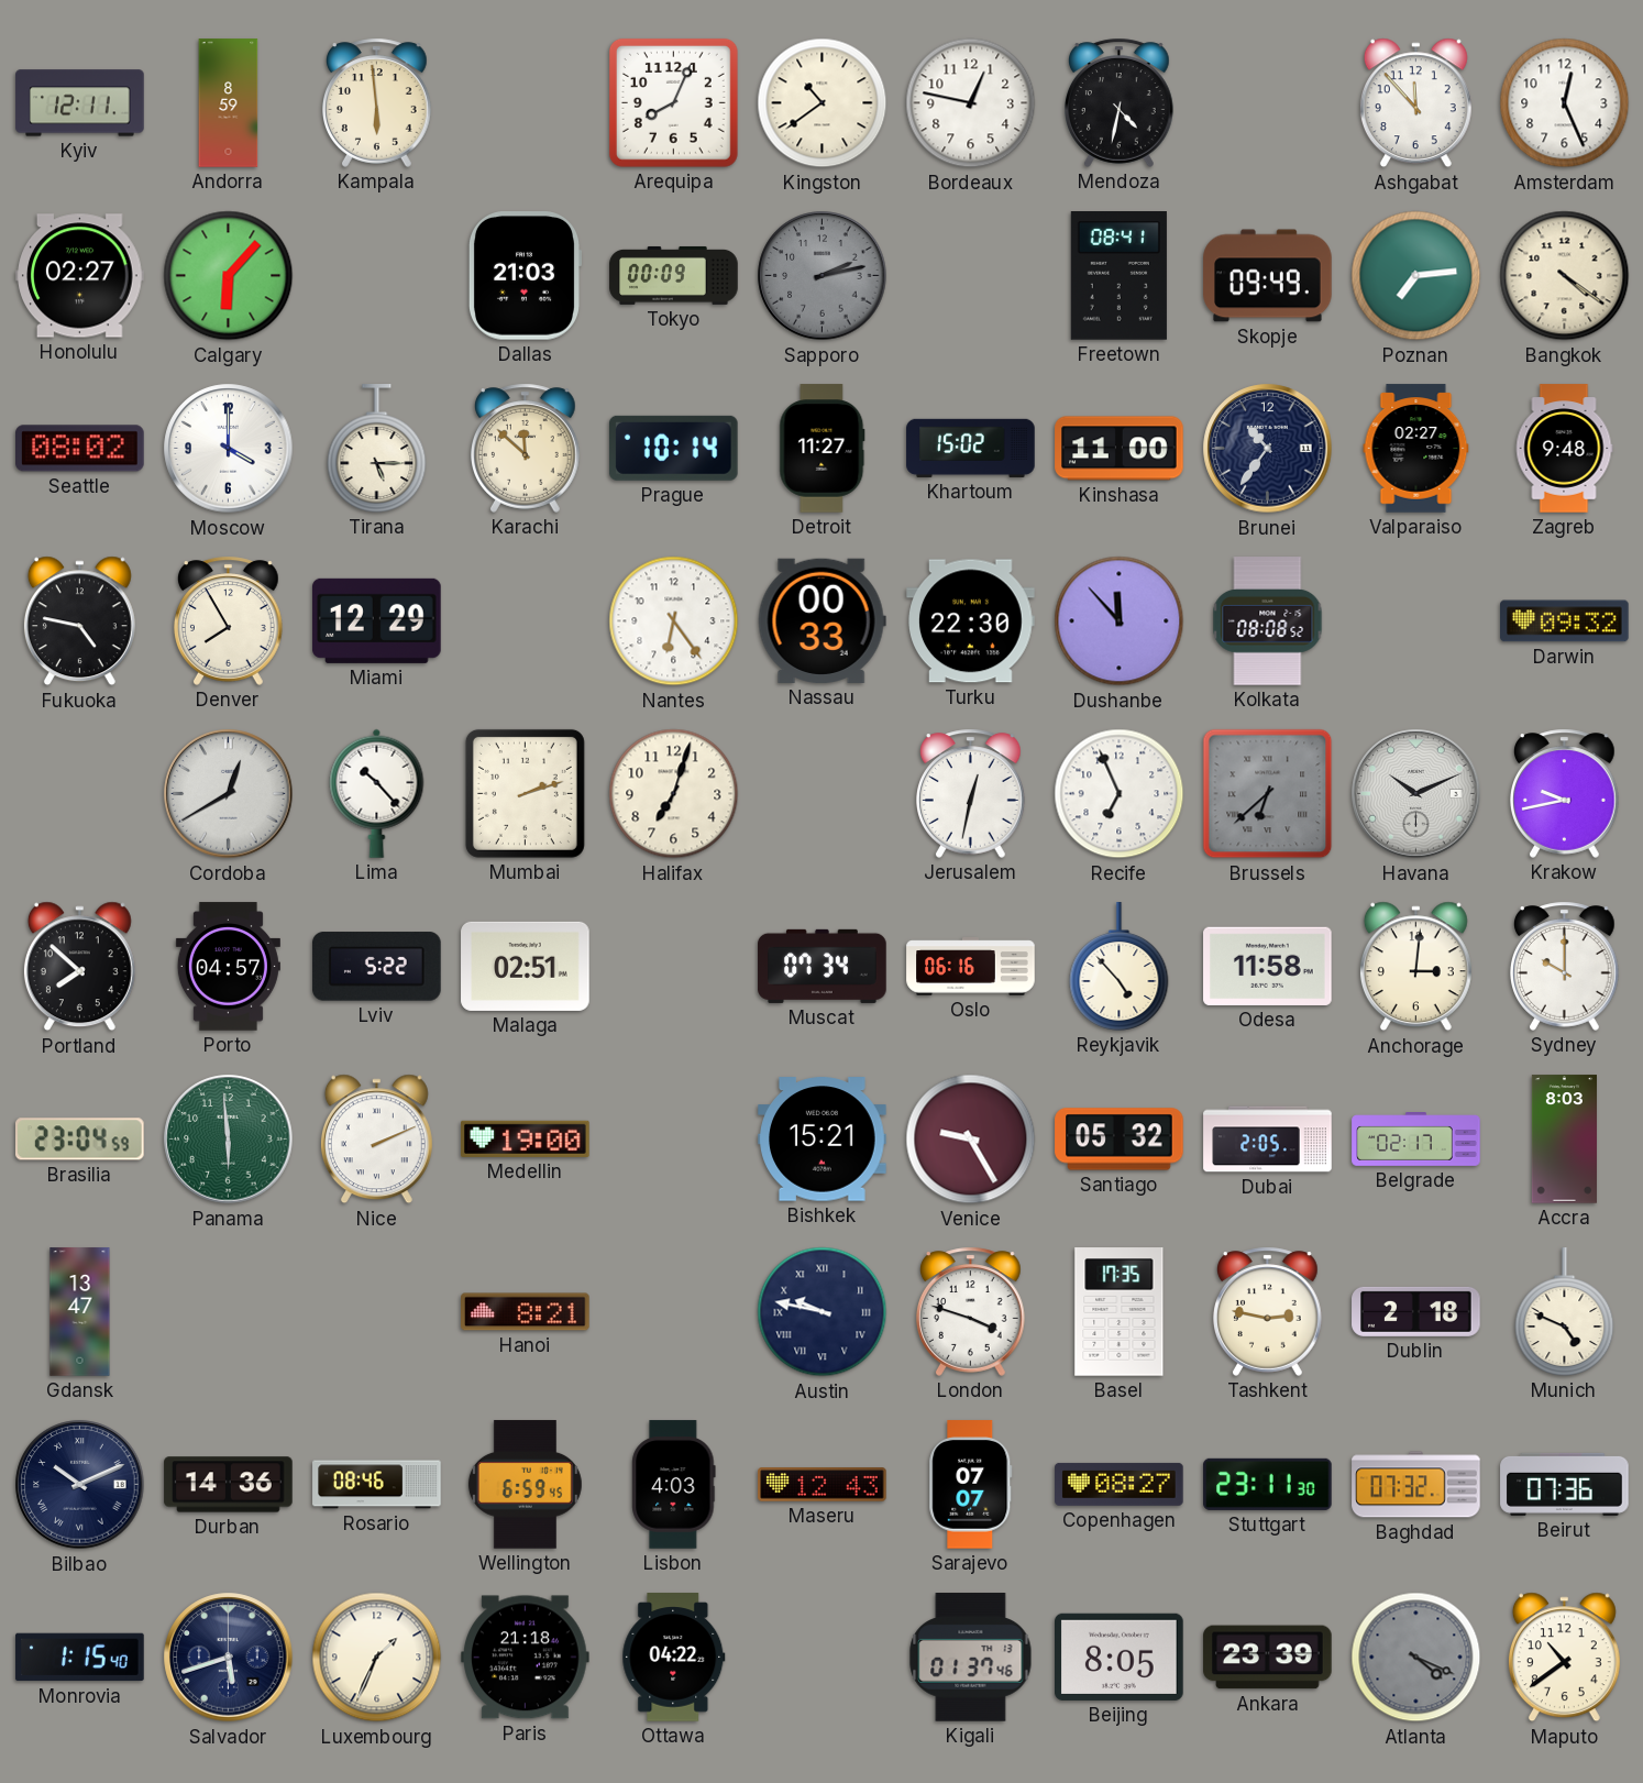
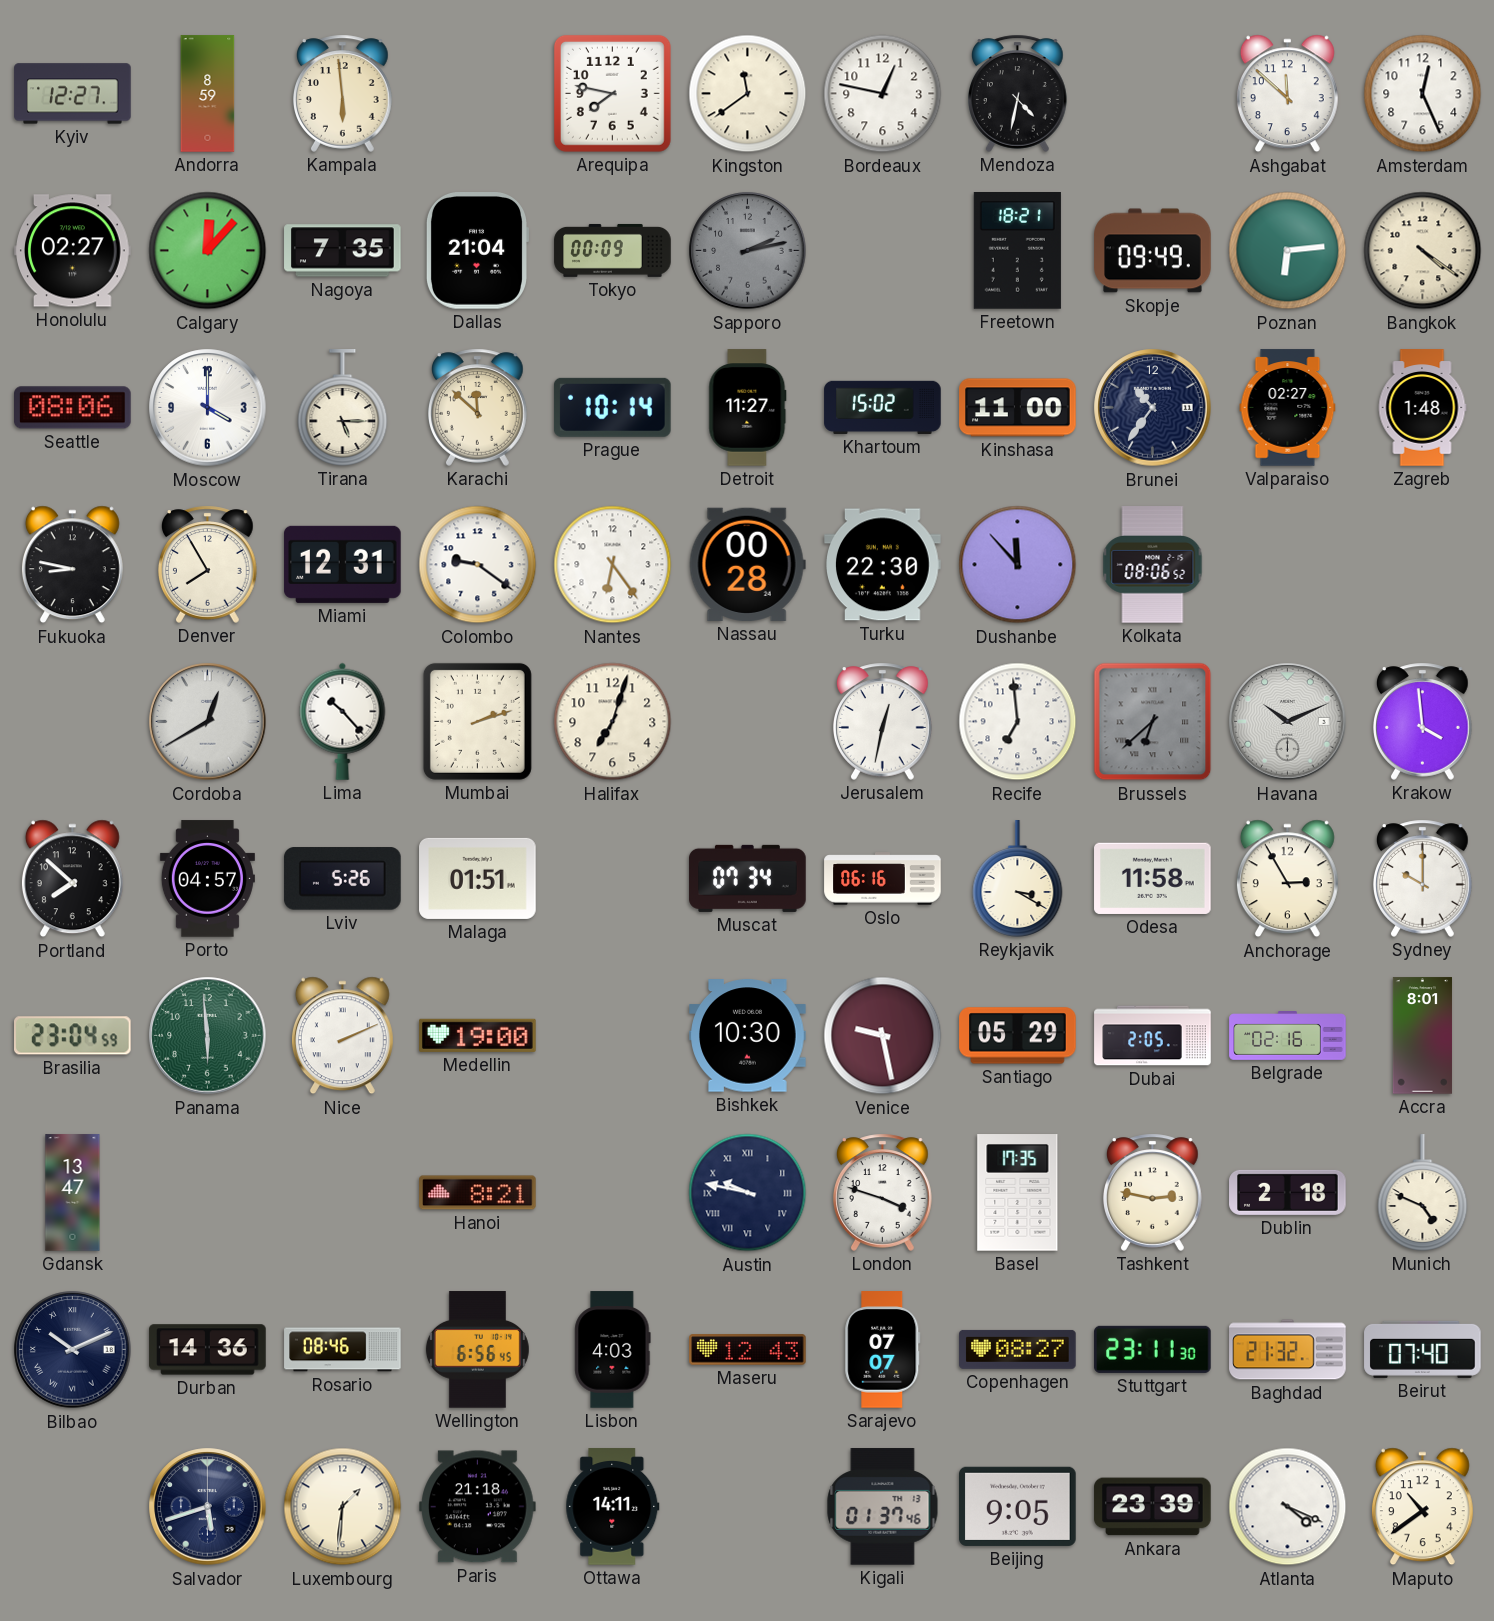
Kyiv: 12:11 -> 12:27 (73, 94)
Arequipa: 8:04 -> 7:47 (612, 93)
Kingston: 10:39 -> 11:39 (748, 94)
Ashgabat: 11:53 -> 11:52 (1287, 94)
Calgary: 6:07 -> 12:07 (208, 251)
Nagoya: none -> 7:35 (343, 251)
Dallas: 21:03 -> 21:04 (476, 251)
Freetown: 08:41 -> 18:21 (1017, 251)
Poznan: 7:14 -> 6:14 (1288, 251)
Seattle: 08:02 -> 08:06 (73, 408)
Zagreb: 9:48 -> 1:48 (1422, 408)
Fukuoka: 4:47 -> 8:47 (72, 565)
Miami: 12:29 -> 12:31 (343, 564)
Colombo: none -> 9:21 (478, 565)
Nassau: 00:33 -> 00:28 (747, 564)
Kolkata: 08:08 -> 08:06 (1153, 565)
Darwin: 09:32 -> none (1565, 621)
Recife: 6:56 -> 6:59 (1018, 722)
Krakow: 9:43 -> 3:59 (1423, 721)
Lviv: 5:22 -> 5:26 (343, 879)
Malaga: 02:51 -> 01:51 (478, 878)
Reykjavik: 4:53 -> 3:20 (1018, 879)
Anchorage: 3:01 -> 2:55 (1287, 879)
Bishkek: 15:21 -> 10:30 (748, 1036)
Venice: 9:25 -> 9:28 (883, 1036)
Santiago: 05:32 -> 05:29 (1018, 1036)
Belgrade: 02:17 -> 02:16 (1288, 1036)
Accra: 8:03 -> 8:01 (1422, 1036)
Wellington: 6:59 -> 6:56 (477, 1350)
Baghdad: 07:32 -> 21:32 (1288, 1350)
Beirut: 07:36 -> 07:40 (1423, 1349)
Monrovia: 1:15 -> none (80, 1658)
Luxembourg: 1:34 -> 1:31 (343, 1507)
Ottawa: 04:22 -> 14:11 (613, 1507)
Beijing: 8:05 -> 9:05 (1018, 1506)
Atlanta dial: grey -> white (1288, 1507)
